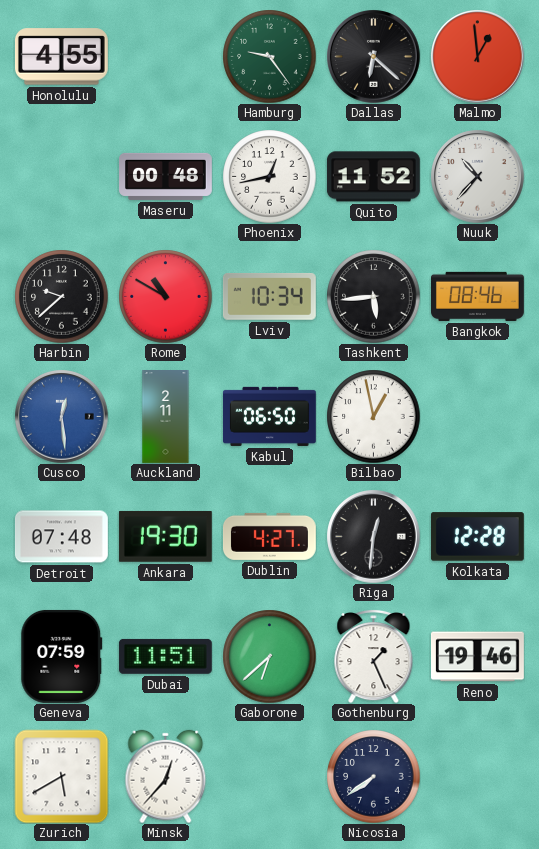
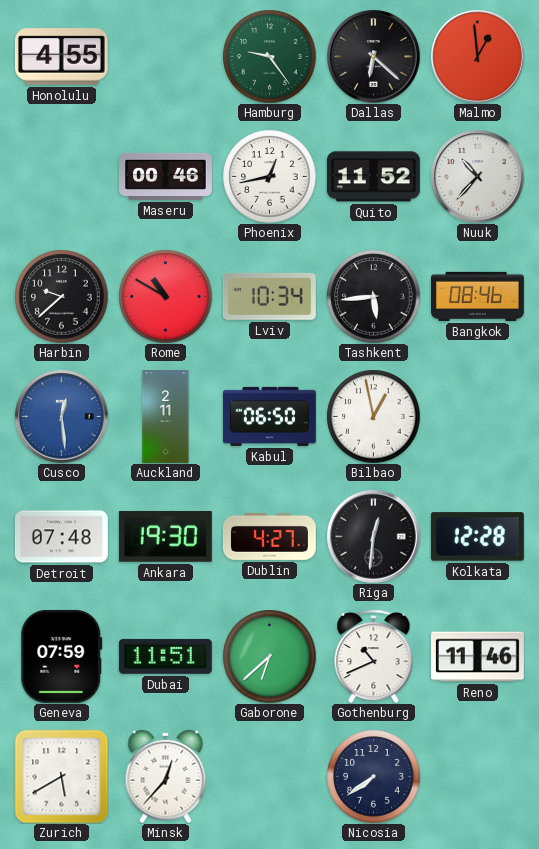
Maseru: 00:48 -> 00:46 (166, 176)
Gothenburg: 1:26 -> 10:41 (374, 656)
Reno: 19:46 -> 11:46 (477, 657)
